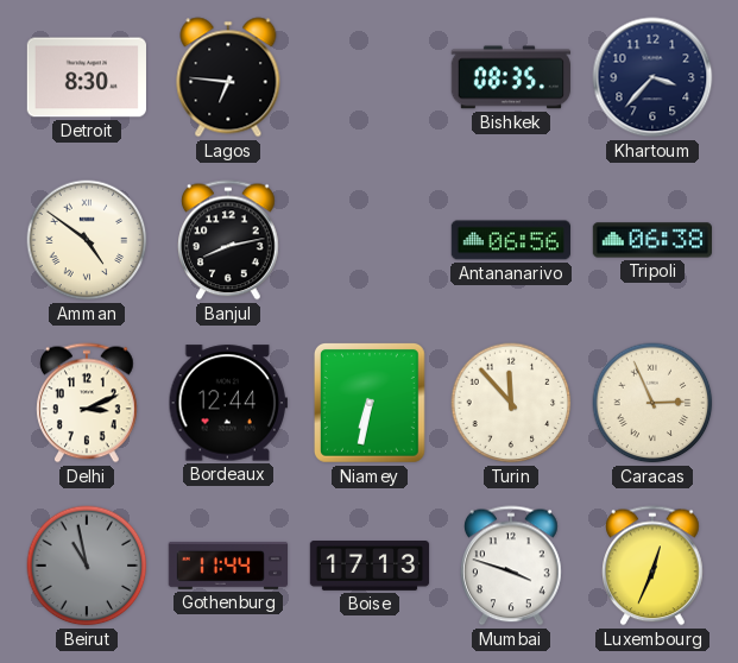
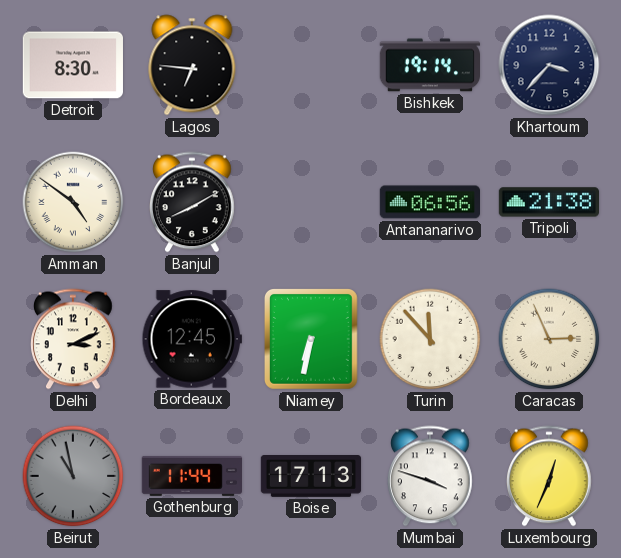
Bishkek: 08:35 -> 19:14 (429, 65)
Banjul: 8:13 -> 8:10 (193, 202)
Tripoli: 06:38 -> 21:38 (548, 202)
Bordeaux: 12:44 -> 12:45 (192, 339)
